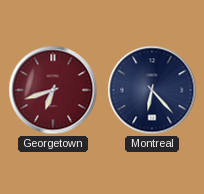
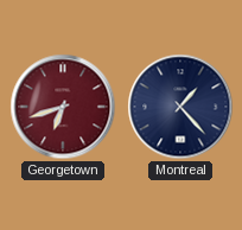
Montreal: 6:23 -> 1:23 (180, 107)
